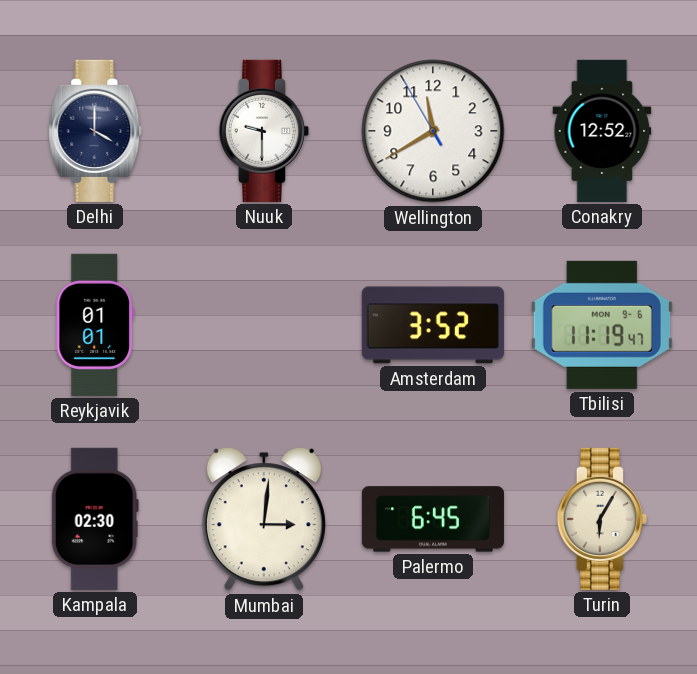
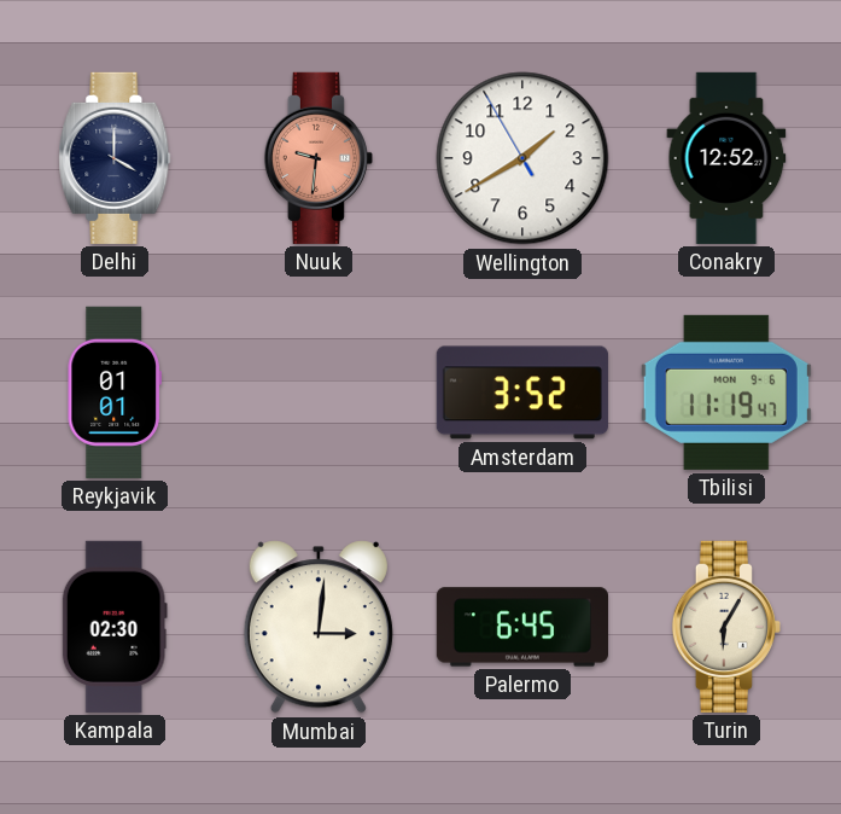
Nuuk: 9:30 -> 9:31 (319, 158)
Nuuk dial: white -> salmon (319, 158)
Wellington: 11:39 -> 1:39 (522, 158)
